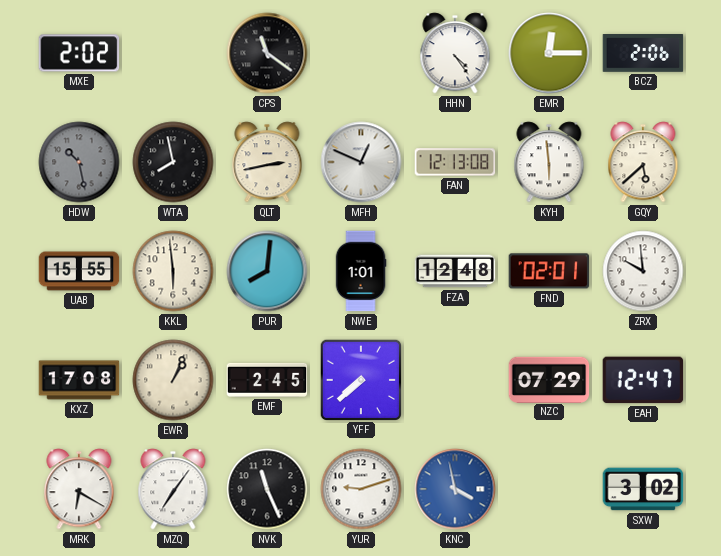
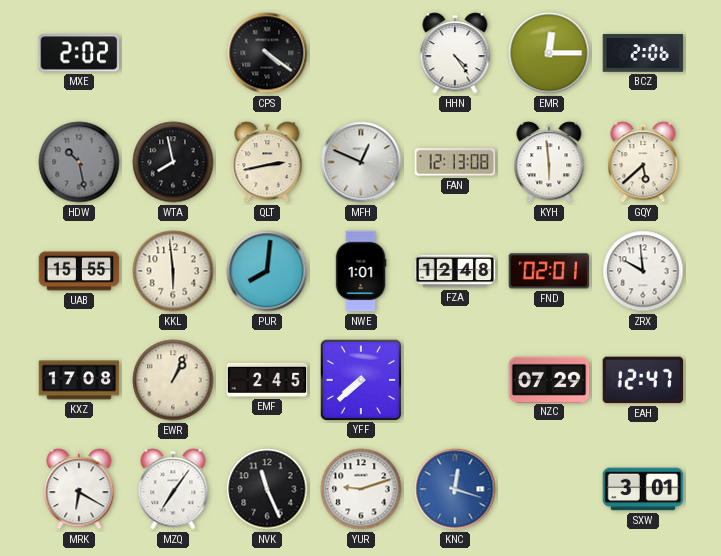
CPS: 11:21 -> 4:21 (267, 53)
KNC: 3:58 -> 12:18 (455, 489)
SXW: 3:02 -> 3:01 (643, 489)
